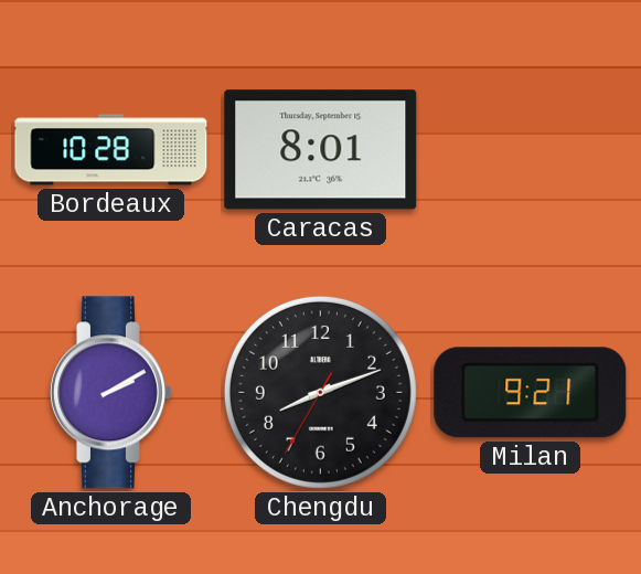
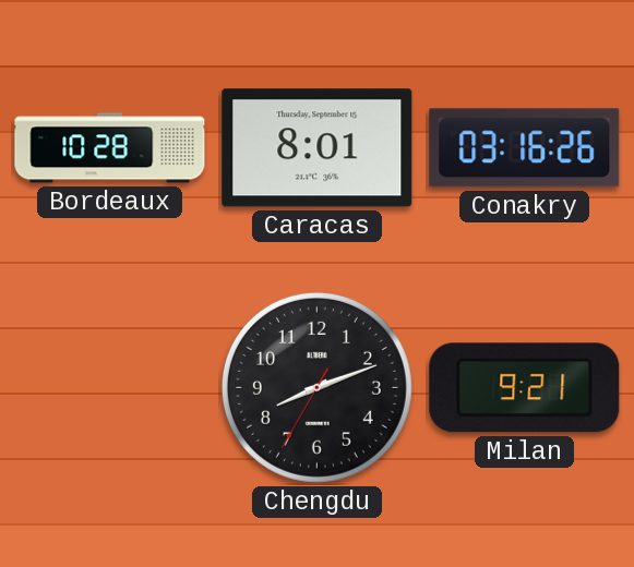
Conakry: none -> 03:16 (525, 148)
Anchorage: 2:10 -> none (110, 393)
